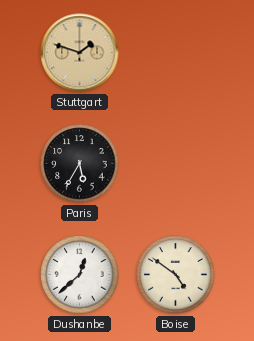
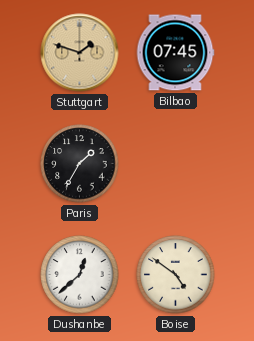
Bilbao: none -> 07:45 (175, 53)
Paris: 5:35 -> 1:35 (80, 164)
